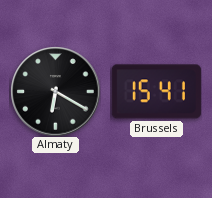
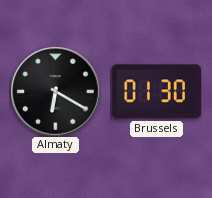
Brussels: 15:41 -> 01:30 (156, 92)
